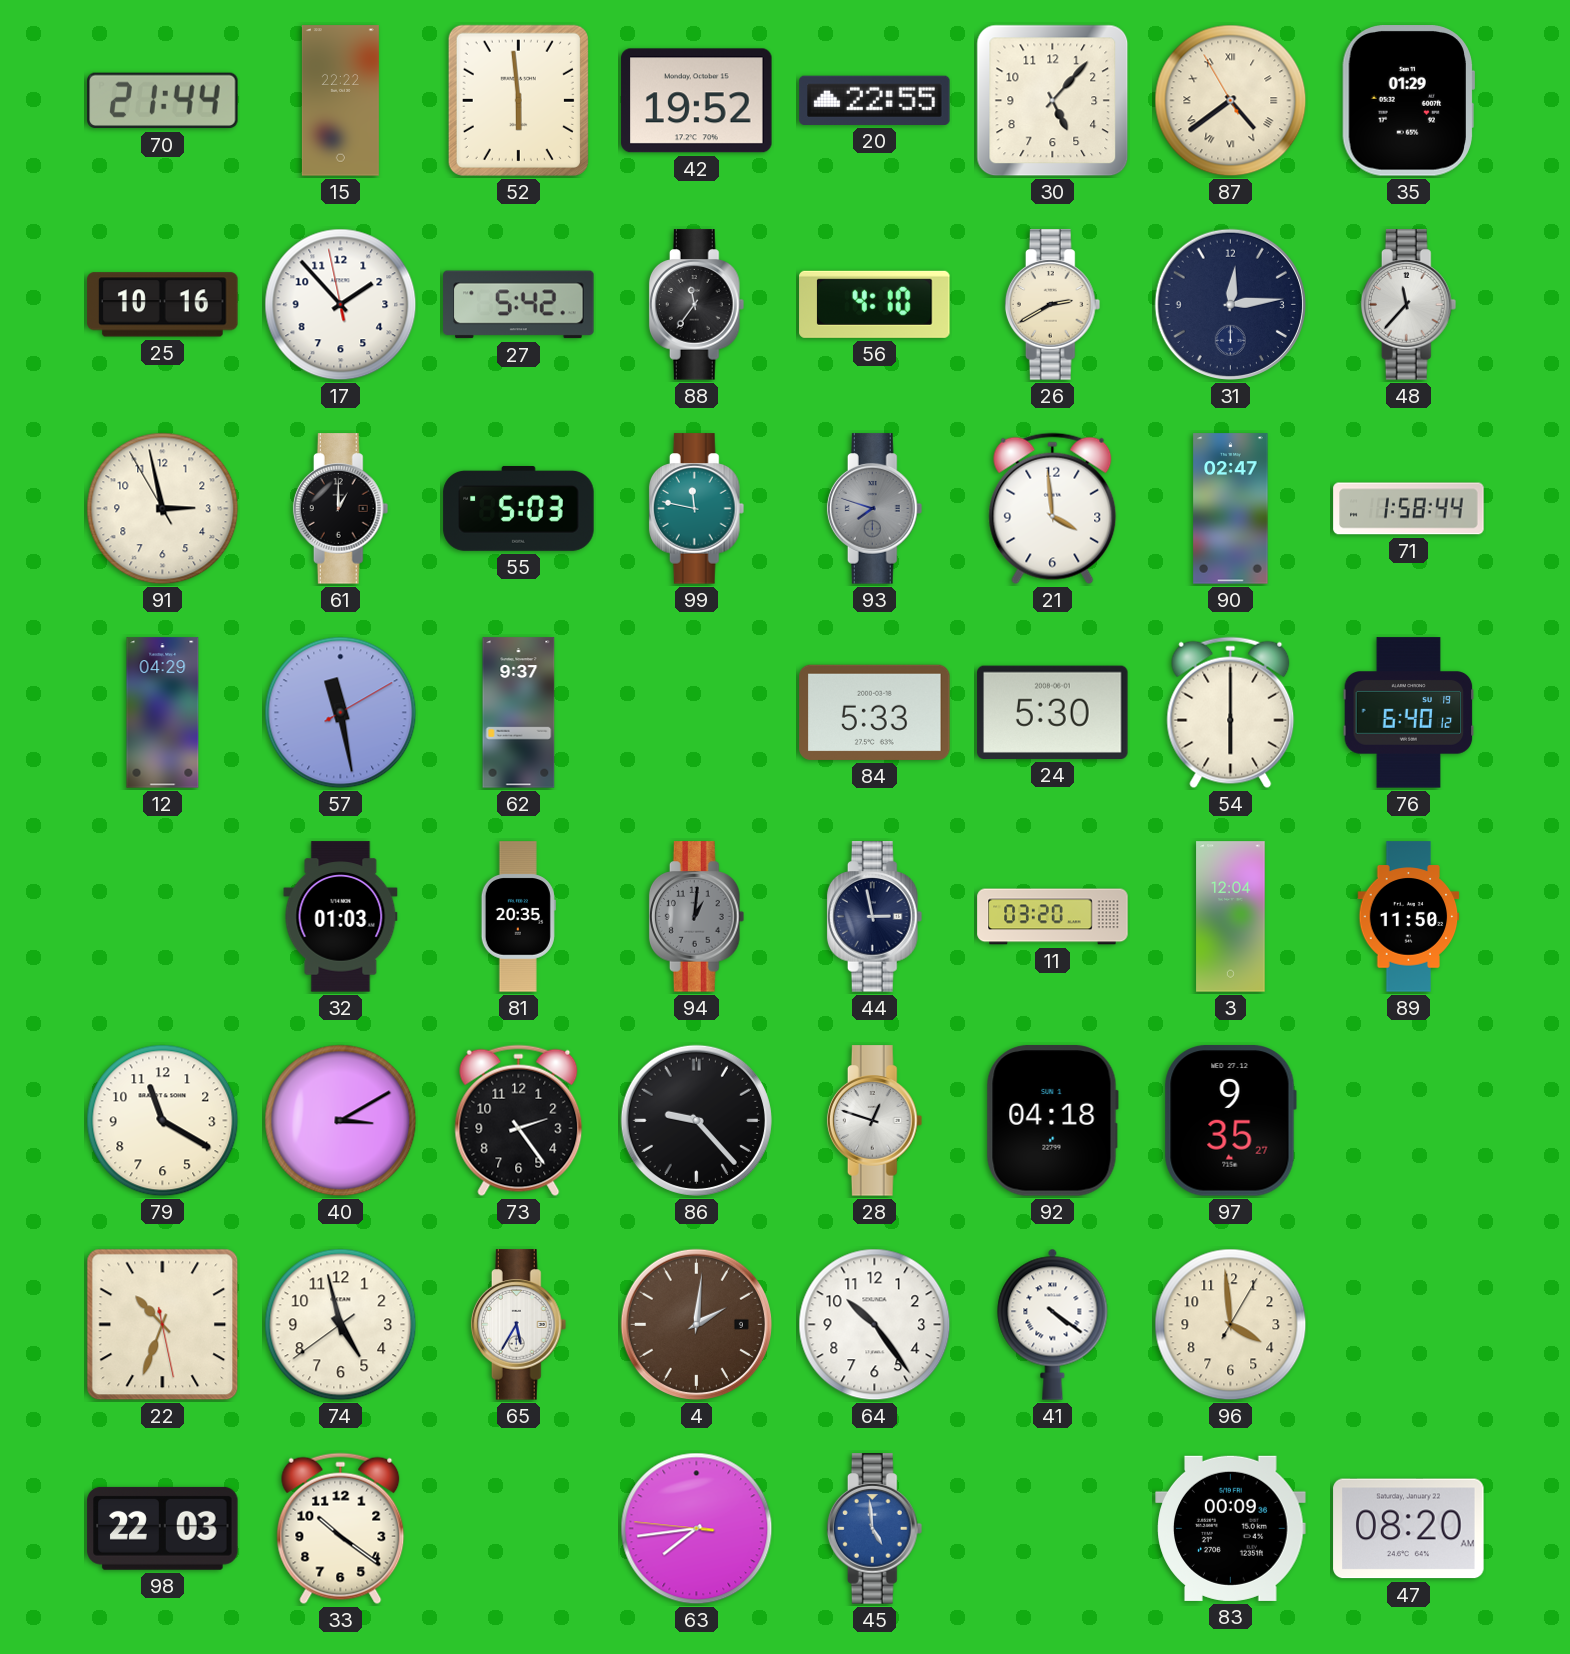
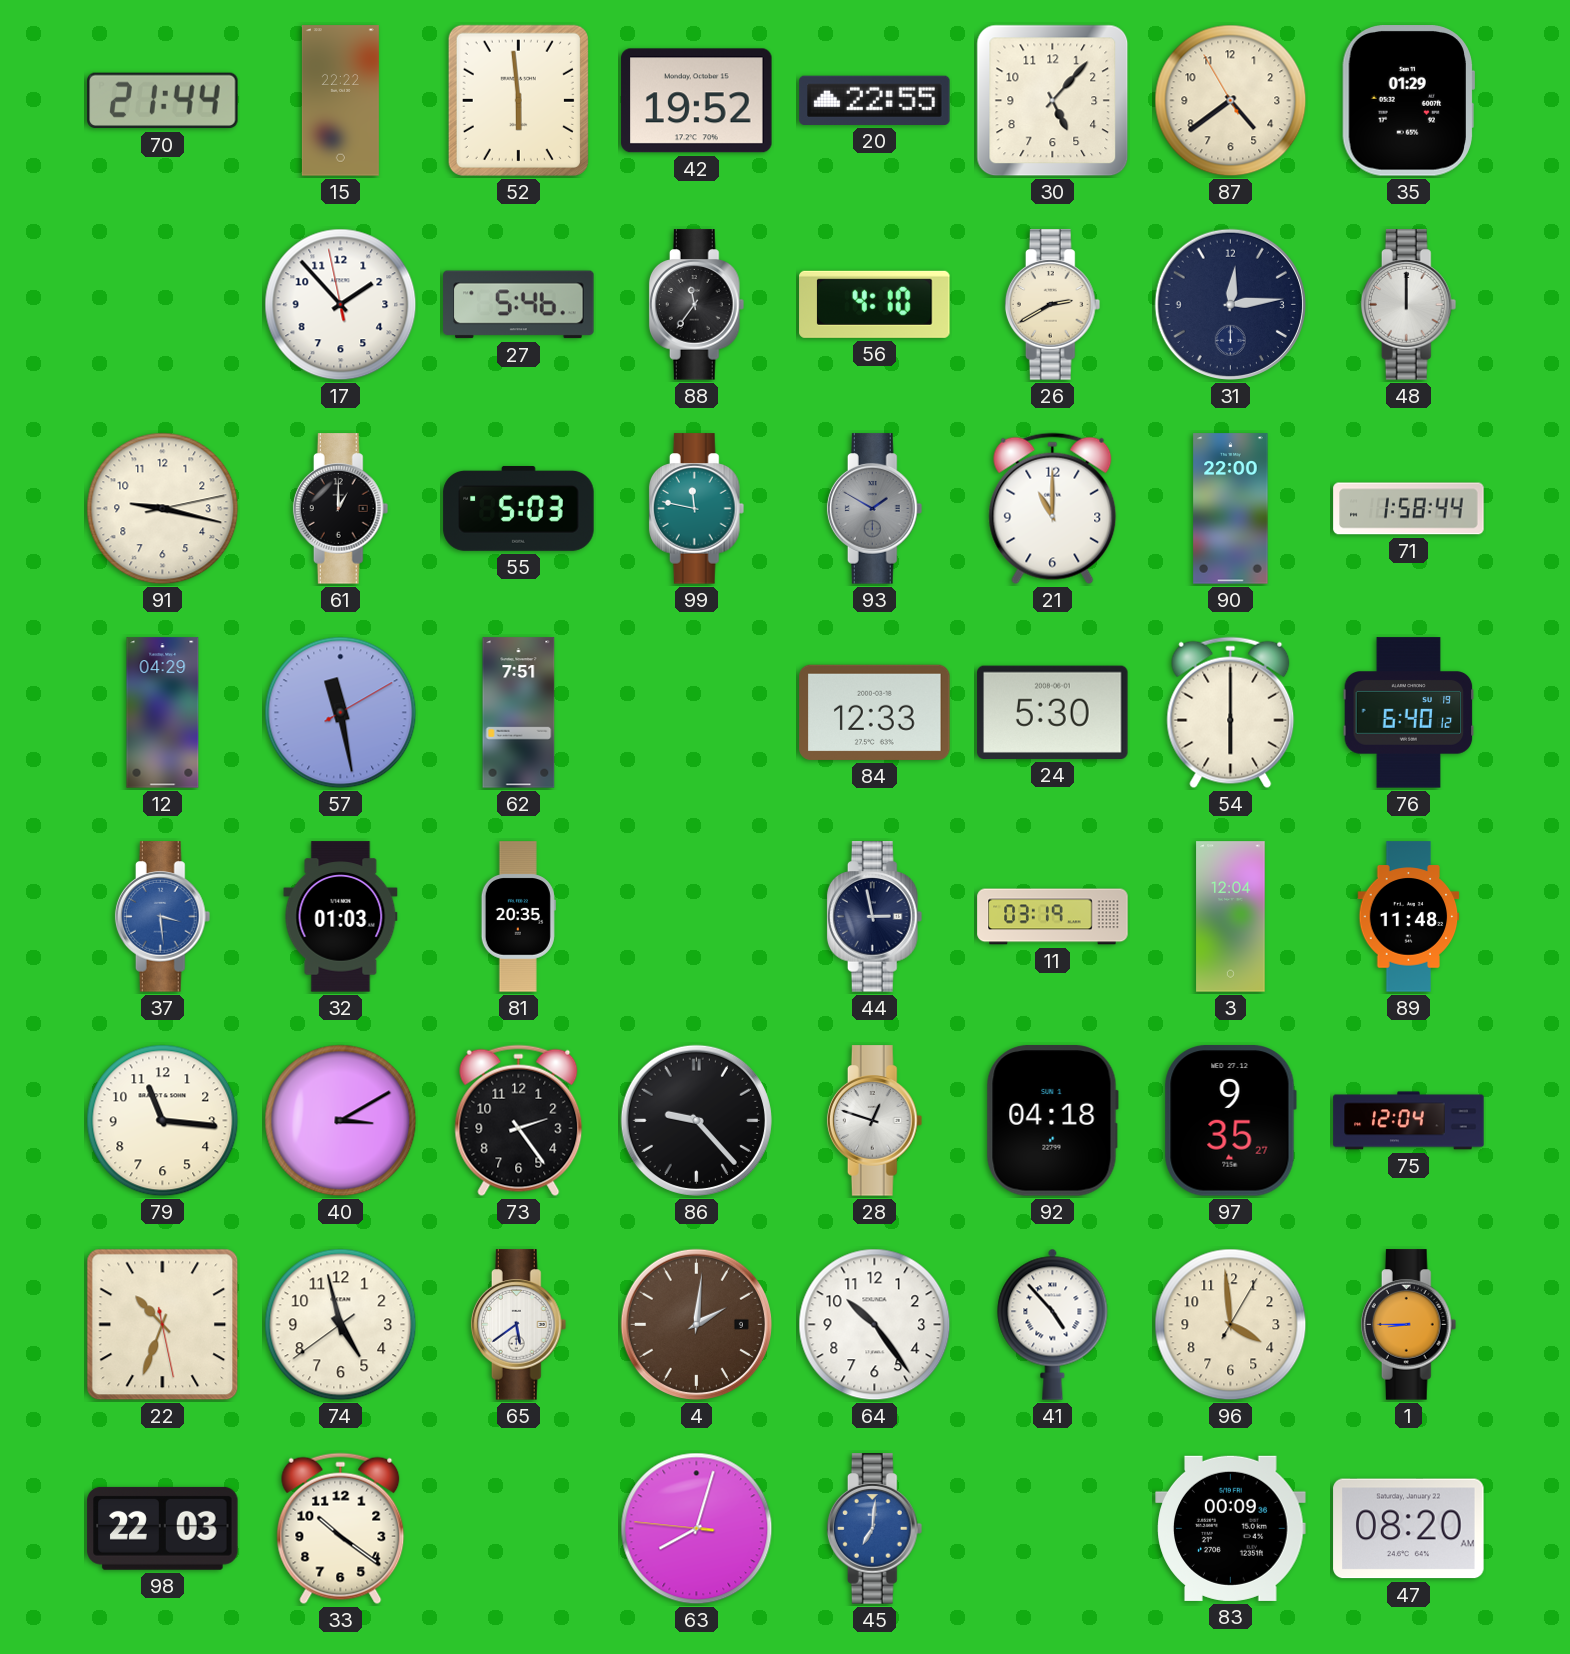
87 numerals: Roman -> Arabic (1231, 101)
25: 10:16 -> none (163, 305)
27: 5:42 -> 5:46 (519, 305)
48: 11:37 -> 12:00 (1409, 305)
91: 2:57 -> 9:17 (163, 509)
93: 7:48 -> 1:50 (875, 509)
21: 3:59 -> 11:00 (1053, 509)
90: 02:47 -> 22:00 (1231, 509)
62: 9:37 -> 7:51 (519, 713)
84: 5:33 -> 12:33 (875, 712)
37: none -> 3:29 (163, 917)
94: 1:01 -> none (697, 917)
11: 03:20 -> 03:19 (1053, 917)
89: 11:50 -> 11:48 (1409, 917)
79: 11:20 -> 11:16 (163, 1121)
75: none -> 12:04 (1409, 1121)
65: 5:35 -> 5:39 (519, 1325)
41: 4:21 -> 4:53 (1053, 1324)
1: none -> 8:45 (1409, 1325)
63: 7:43 -> 8:02 (697, 1529)
45: 4:59 -> 7:01 (875, 1529)
